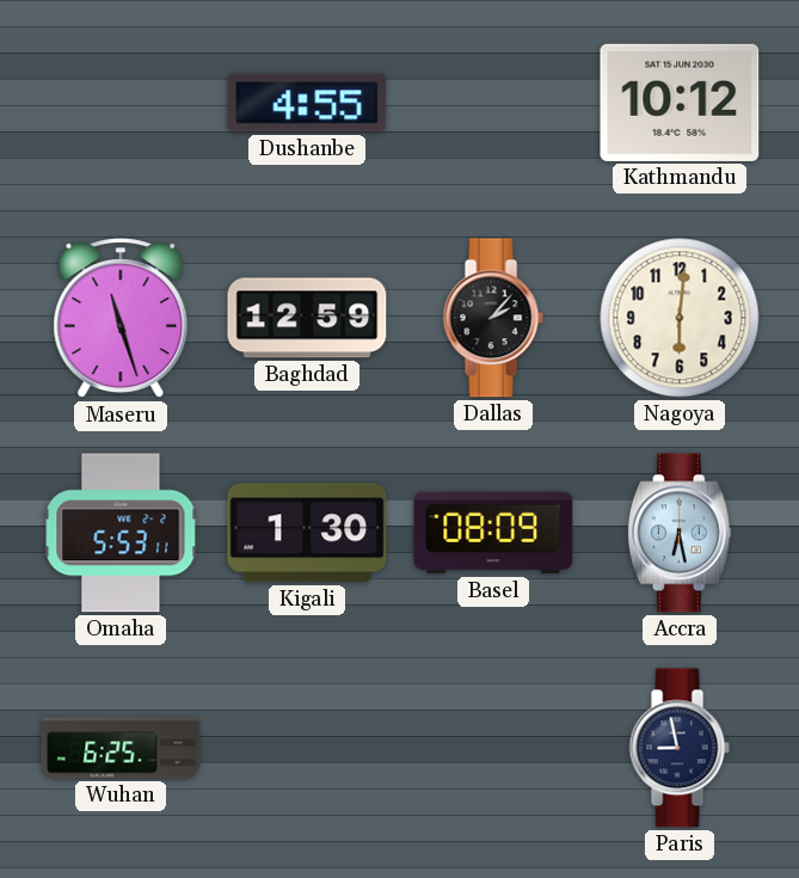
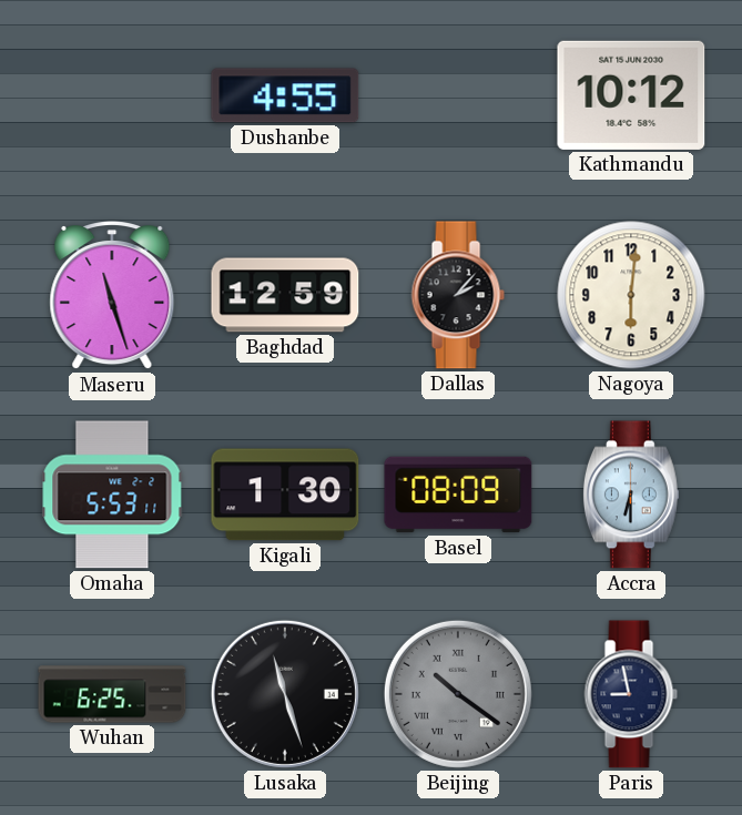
Accra: 6:28 -> 6:30 (631, 495)
Lusaka: none -> 11:27 (285, 694)
Beijing: none -> 10:21 (458, 694)
